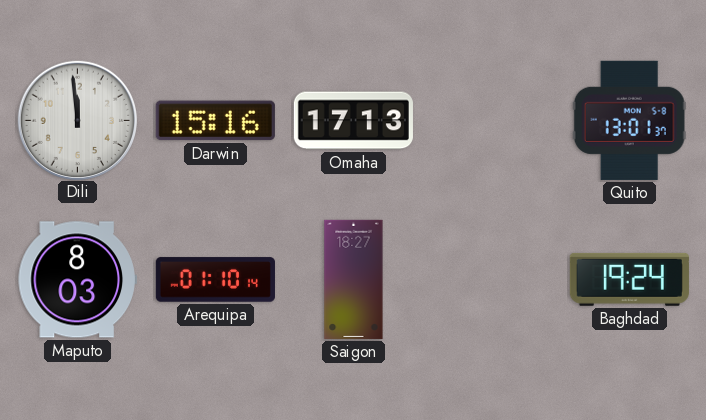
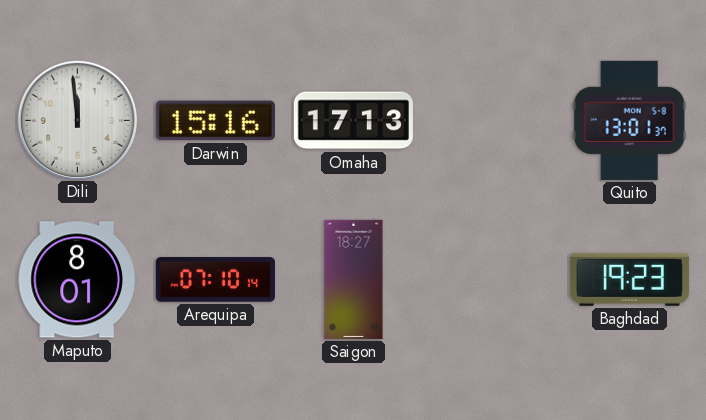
Maputo: 8:03 -> 8:01 (77, 280)
Arequipa: 01:10 -> 07:10 (215, 280)
Baghdad: 19:24 -> 19:23 (629, 279)
